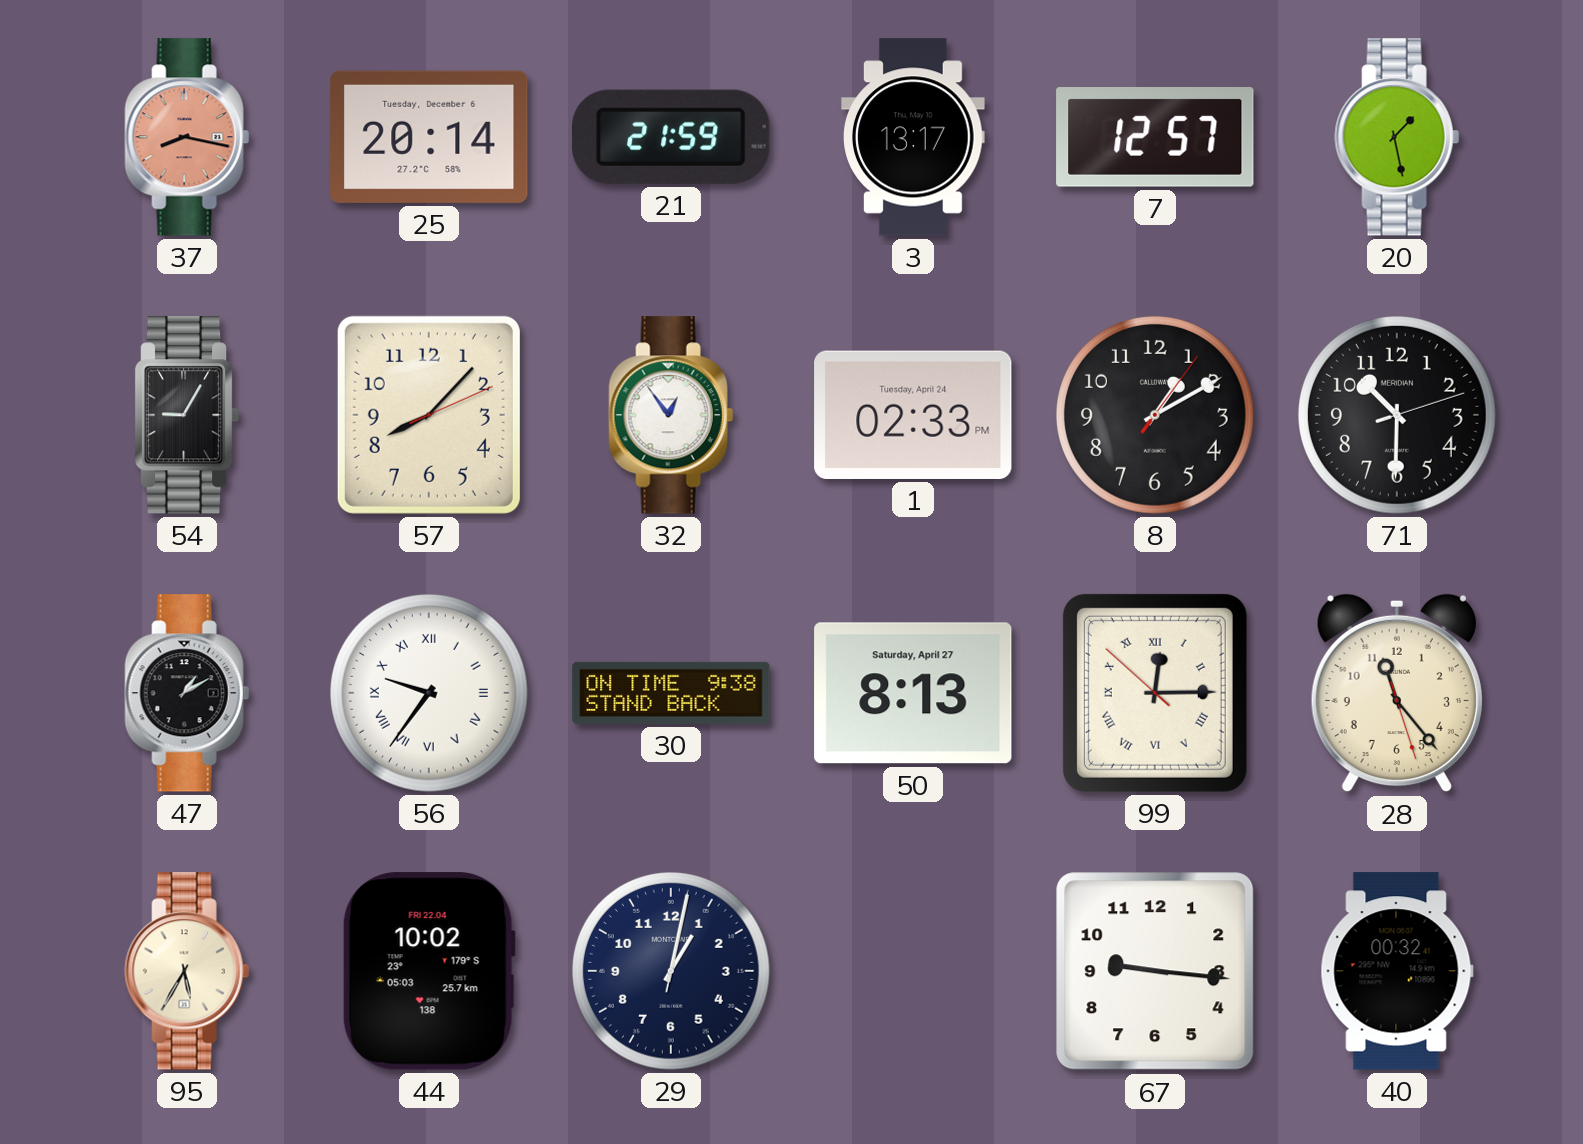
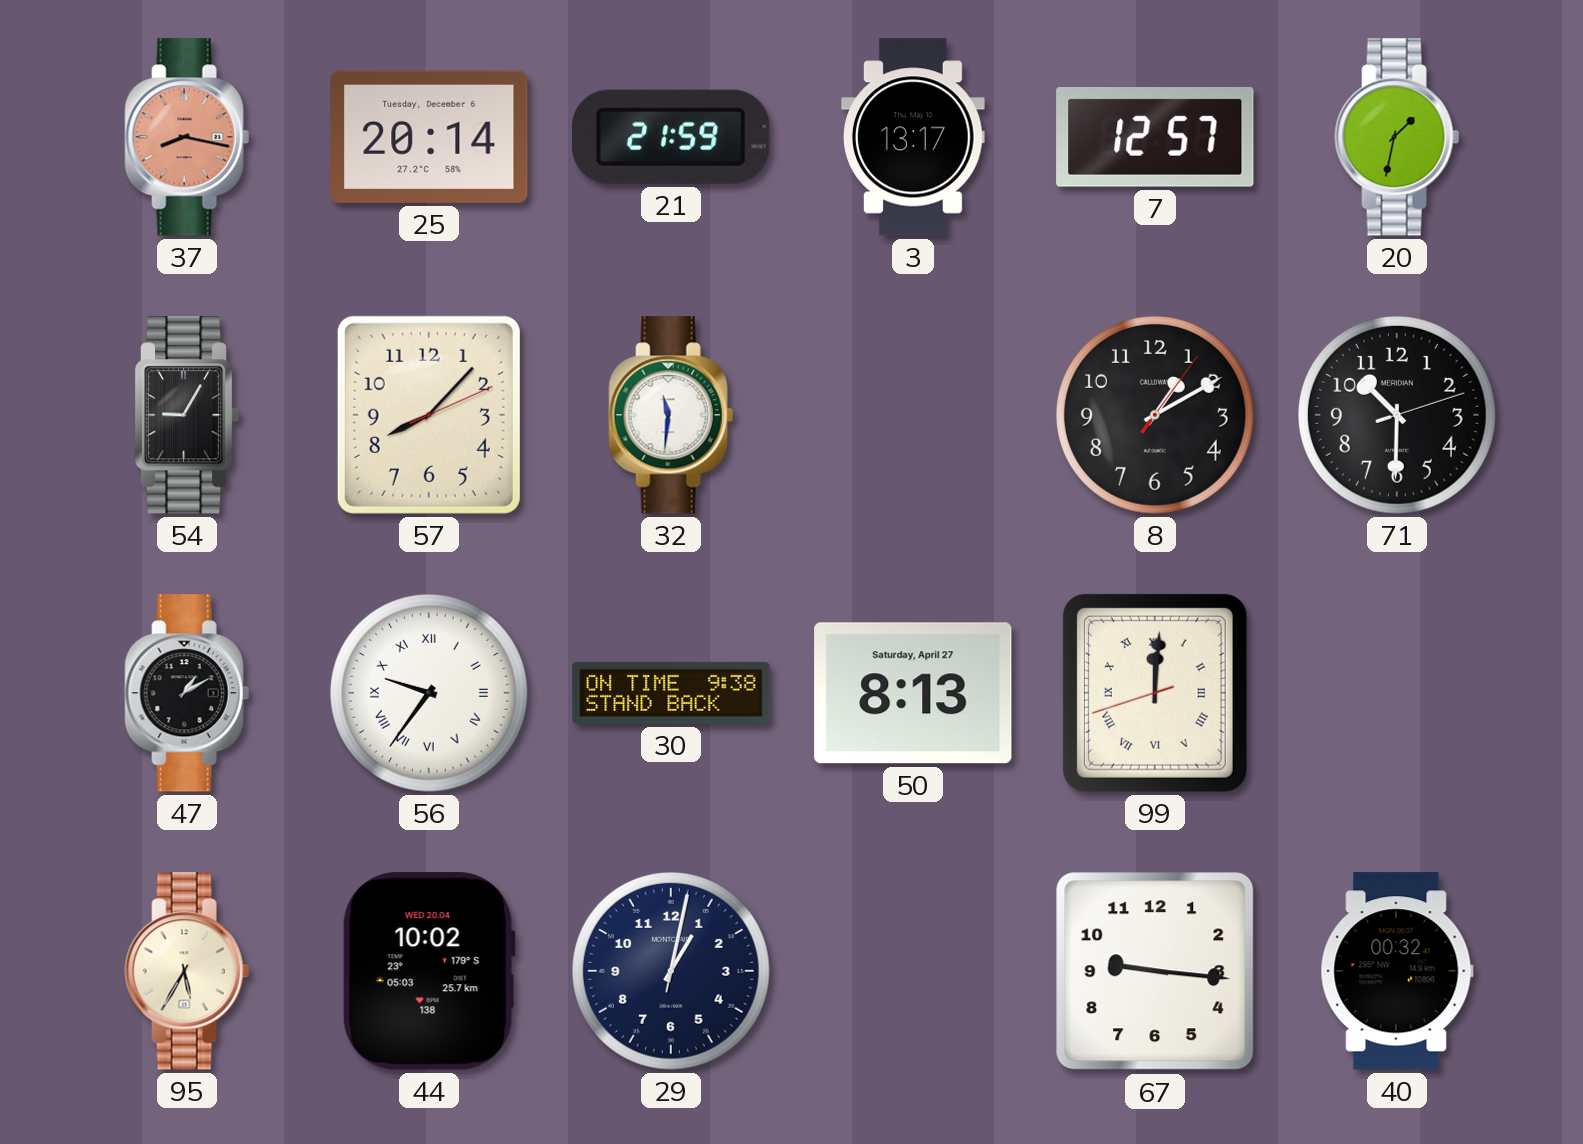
20: 1:28 -> 1:32 (1397, 137)
32: 12:54 -> 11:31 (671, 415)
1: 02:33 -> none (913, 415)
99: 12:14 -> 12:00 (1155, 693)
28: 11:23 -> none (1397, 693)
44 date: FRI 22.04 -> WED 20.04 (429, 971)
